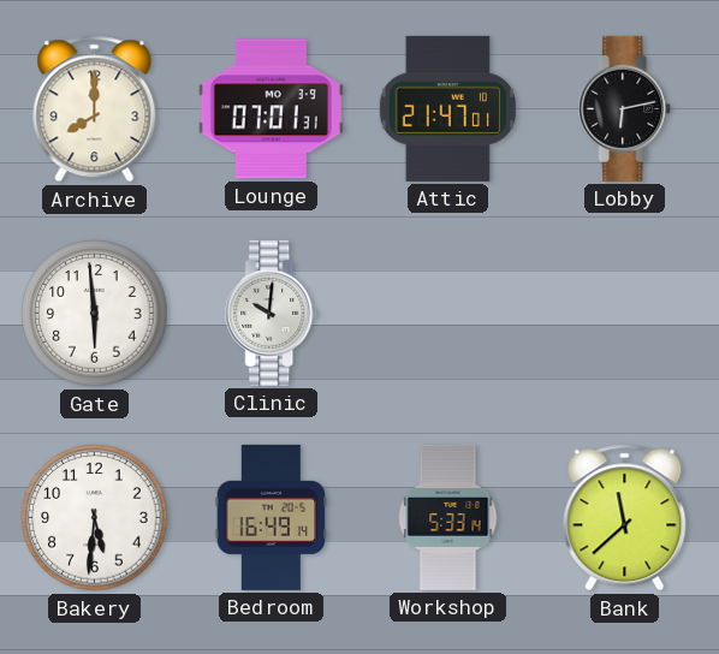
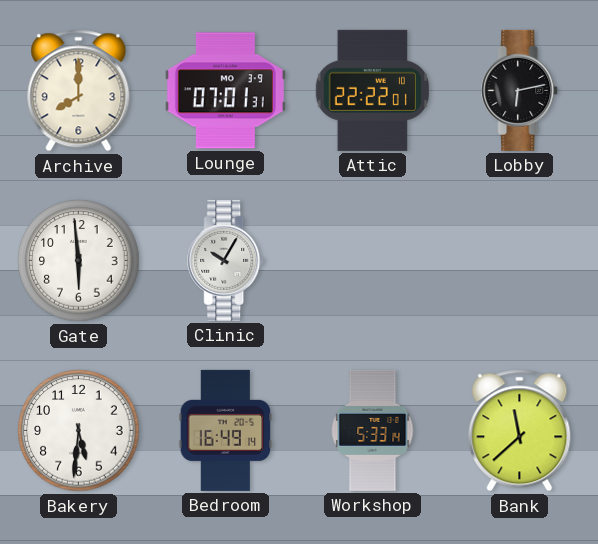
Attic: 21:47 -> 22:22 (372, 90)
Clinic: 10:01 -> 10:05 (226, 260)
